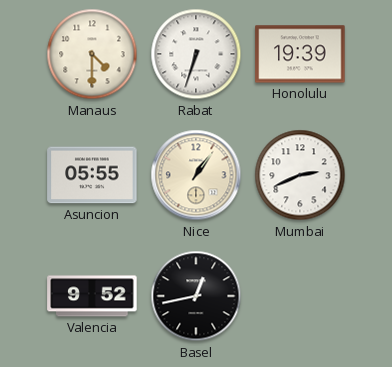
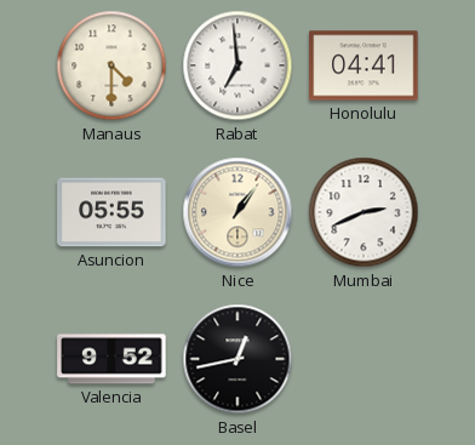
Rabat: 6:33 -> 6:59 (237, 65)
Honolulu: 19:39 -> 04:41 (364, 65)
